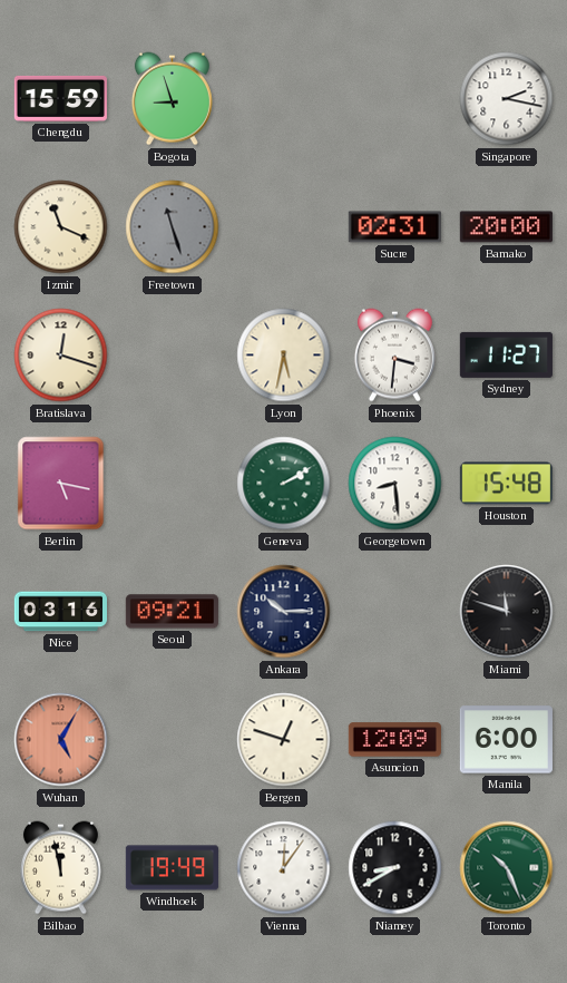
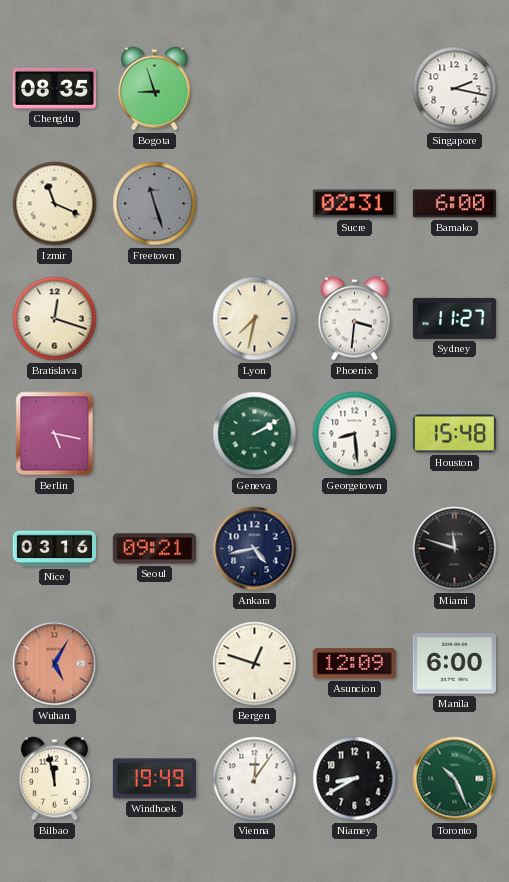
Chengdu: 15:59 -> 08:35 (54, 88)
Bamako: 20:00 -> 6:00 (454, 204)
Lyon: 5:32 -> 7:32 (255, 319)
Ankara: 10:15 -> 4:43 (255, 549)
